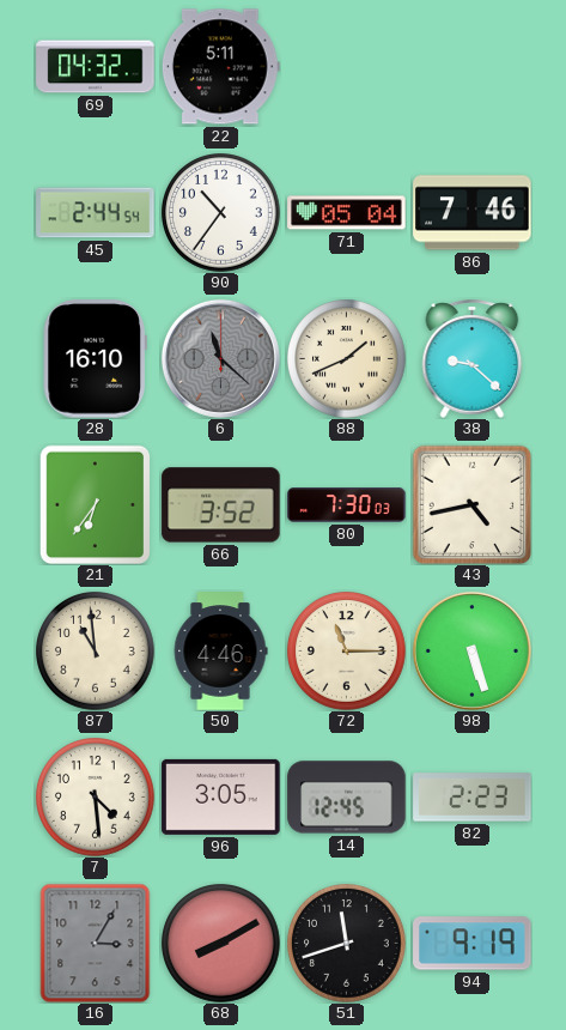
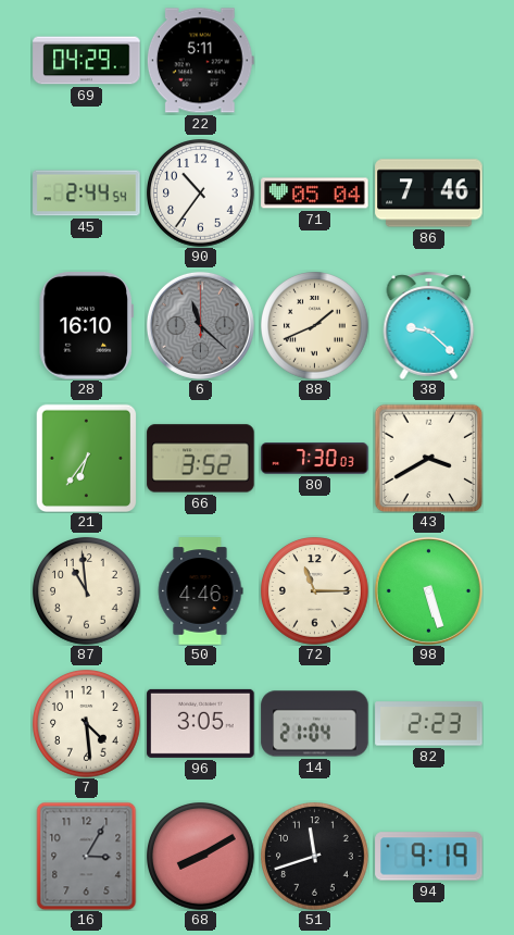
69: 04:32 -> 04:29 (87, 61)
43: 4:43 -> 3:40 (428, 458)
14: 12:45 -> 21:04 (315, 724)
